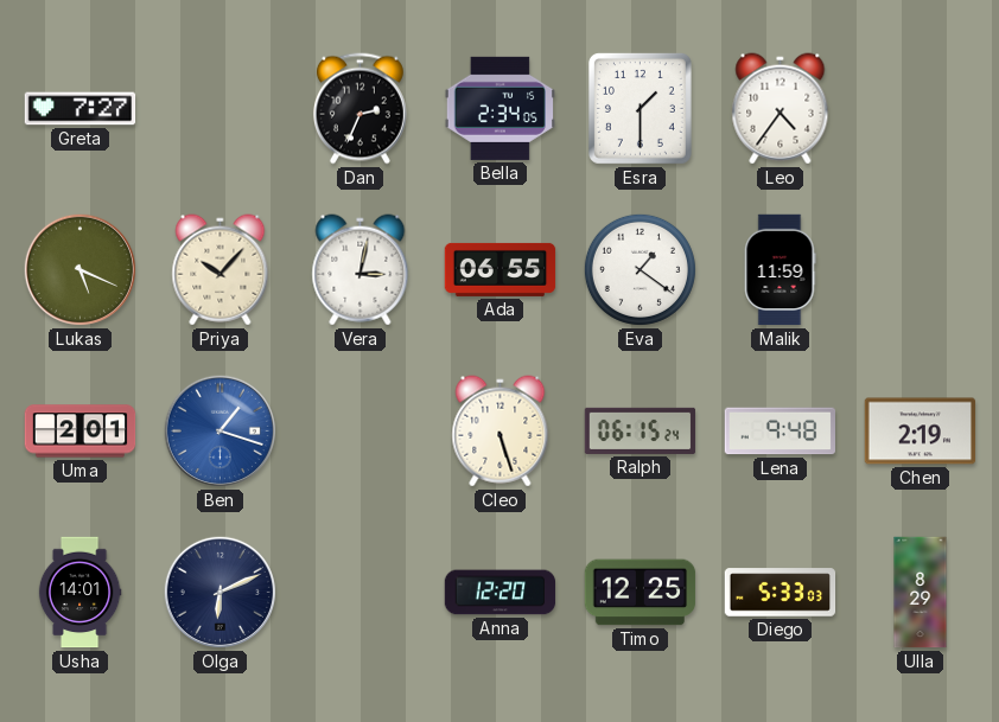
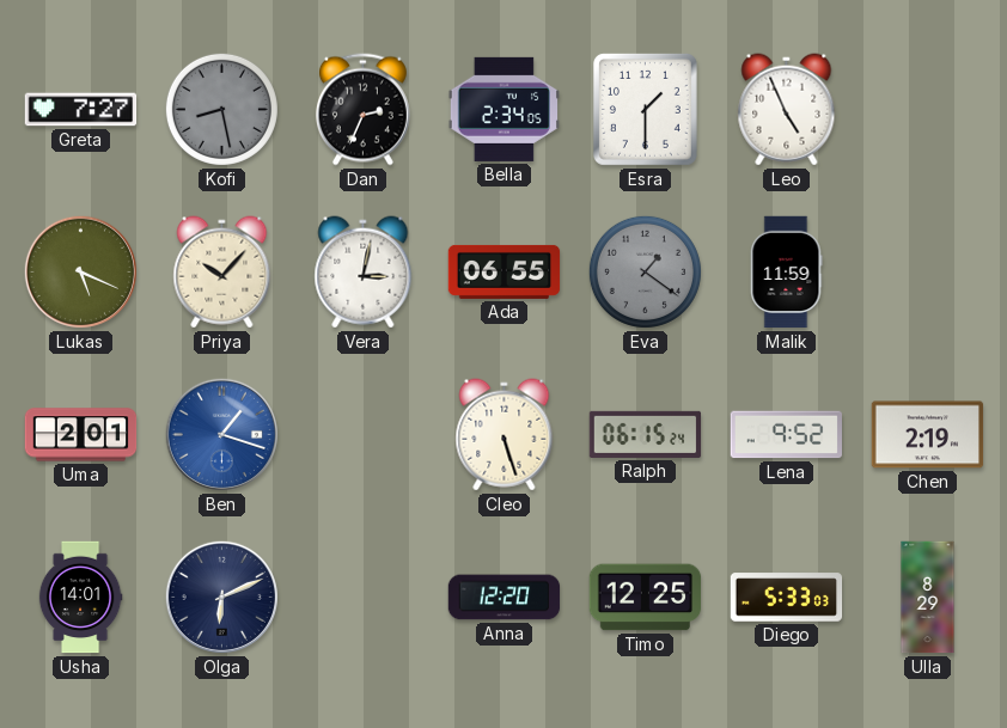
Kofi: none -> 8:28 (221, 109)
Leo: 4:36 -> 4:56 (787, 110)
Eva dial: white -> grey (645, 271)
Lena: 9:48 -> 9:52 (786, 435)
